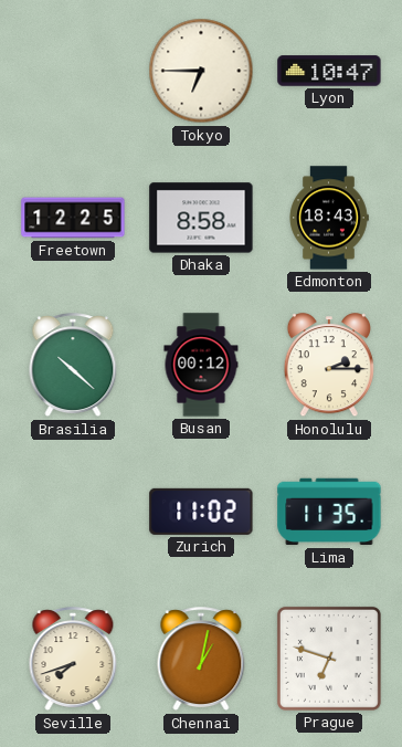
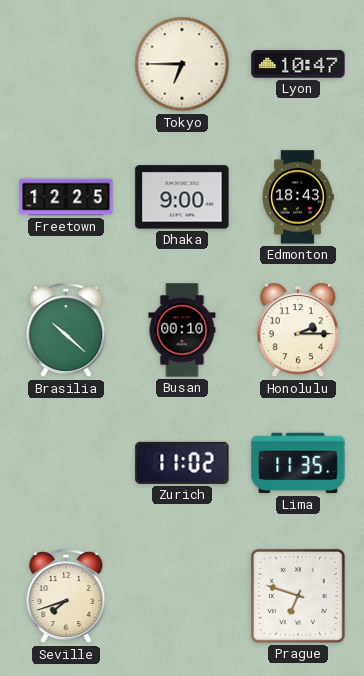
Dhaka: 8:58 -> 9:00 (182, 197)
Busan: 00:12 -> 00:10 (182, 330)
Chennai: 1:02 -> none (201, 660)
